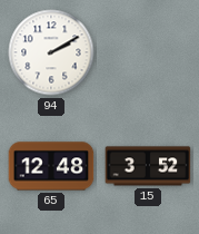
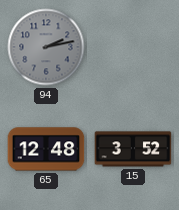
94: 2:10 -> 2:13 (46, 47)
94 dial: white -> grey (46, 47)
